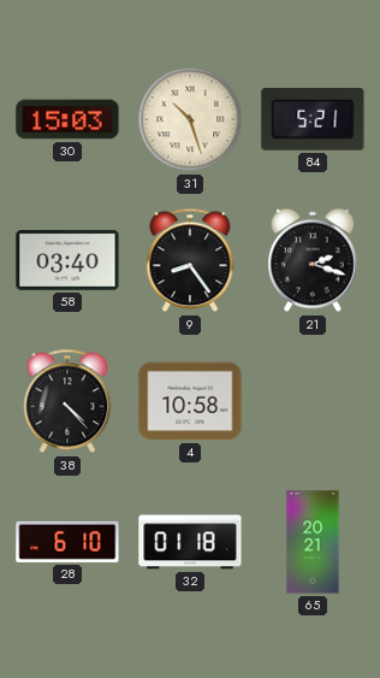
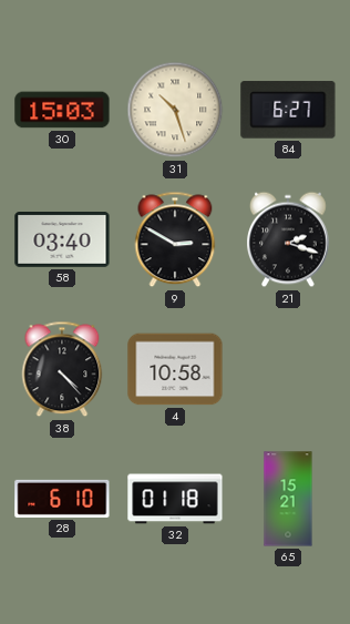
84: 5:21 -> 6:27 (288, 110)
9: 8:24 -> 2:50 (175, 239)
65: 20:21 -> 15:21 (288, 499)
